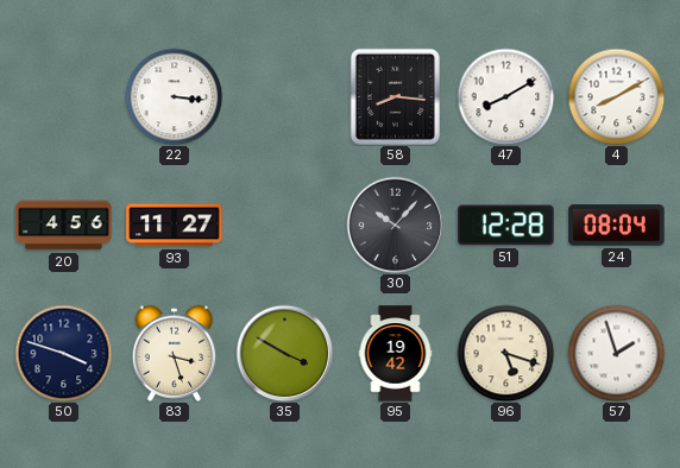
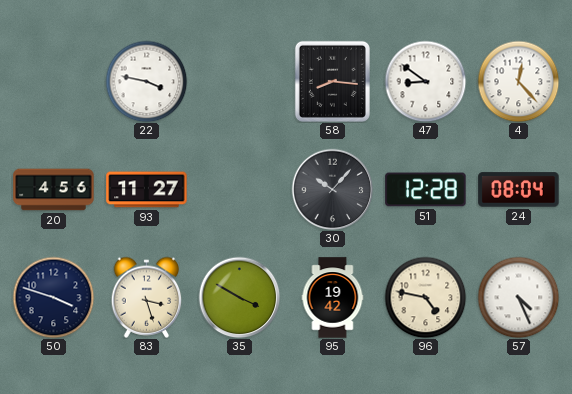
22: 3:16 -> 3:47 (146, 81)
47: 8:10 -> 8:51 (425, 81)
4: 8:10 -> 12:23 (518, 81)
96: 5:18 -> 4:47 (425, 297)
57: 1:57 -> 4:26 (518, 297)
